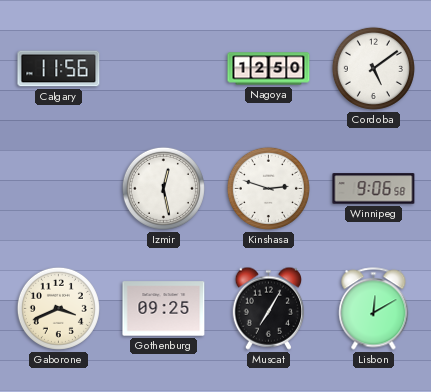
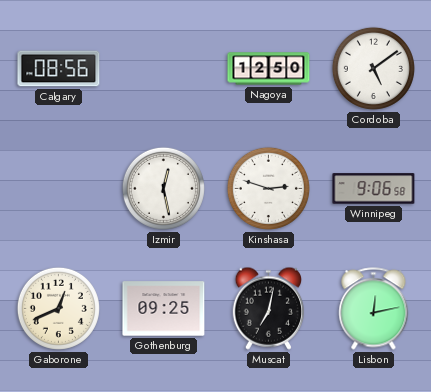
Calgary: 11:56 -> 08:56 (59, 69)
Gaborone: 3:41 -> 12:41 (58, 308)
Muscat: 7:05 -> 7:02 (268, 308)
Lisbon: 12:10 -> 12:13 (374, 309)
